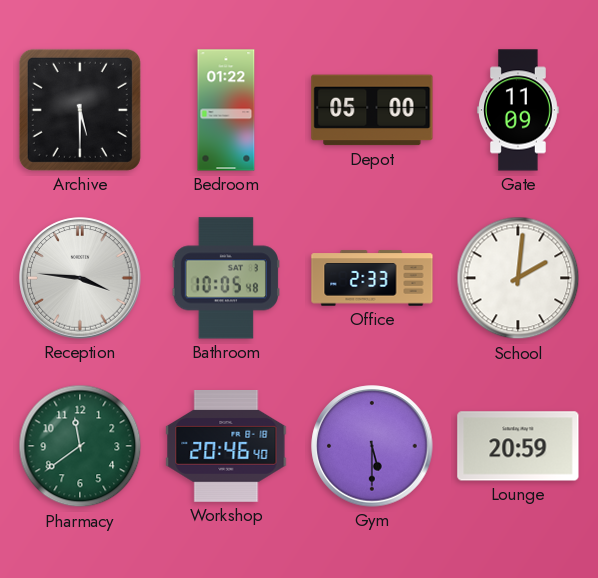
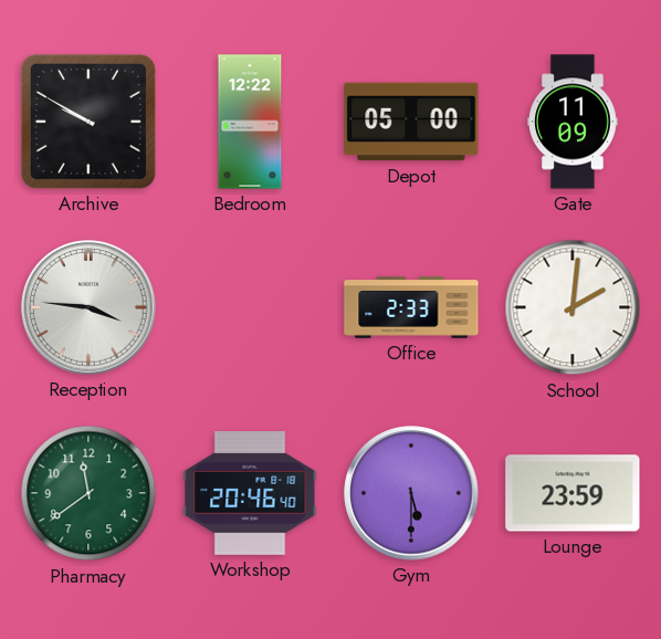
Archive: 5:30 -> 9:50 (88, 122)
Bedroom: 01:22 -> 12:22 (250, 122)
Bathroom: 10:05 -> none (225, 278)
Lounge: 20:59 -> 23:59 (573, 493)
